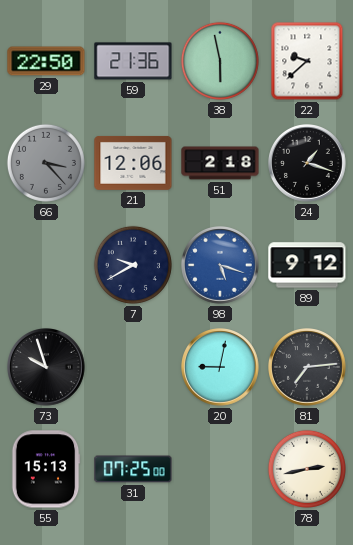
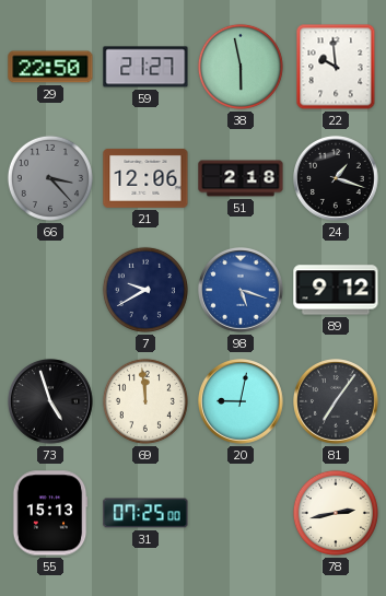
59: 21:36 -> 21:27 (145, 67)
22: 9:38 -> 9:59 (336, 67)
73: 9:57 -> 4:57 (51, 402)
69: none -> 11:59 (145, 401)
81: 7:14 -> 7:06 (337, 402)
